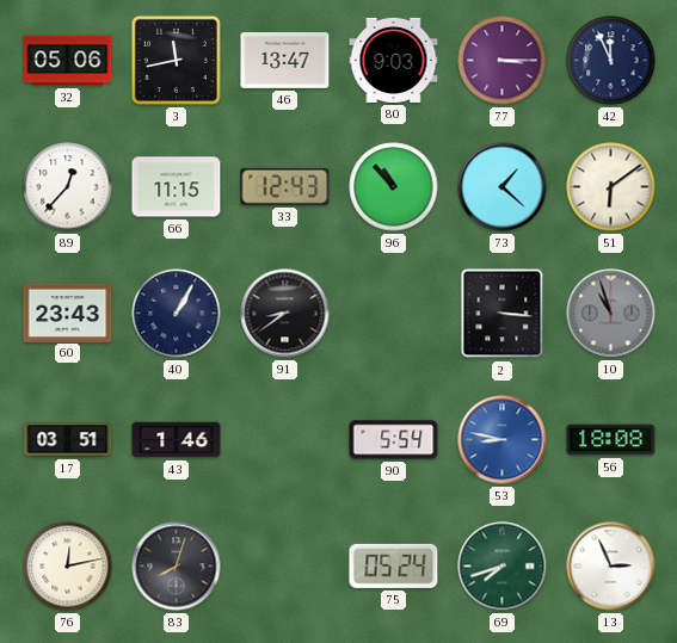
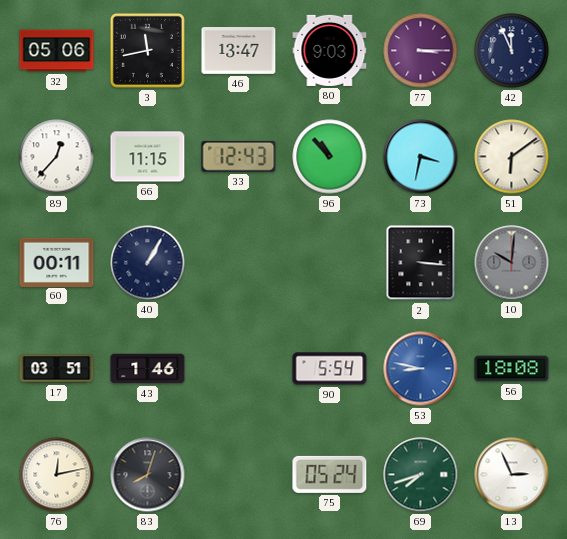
73: 1:22 -> 3:32 (421, 157)
60: 23:43 -> 00:11 (57, 262)
91: 8:39 -> none (285, 314)
10: 10:57 -> 10:01 (512, 263)
